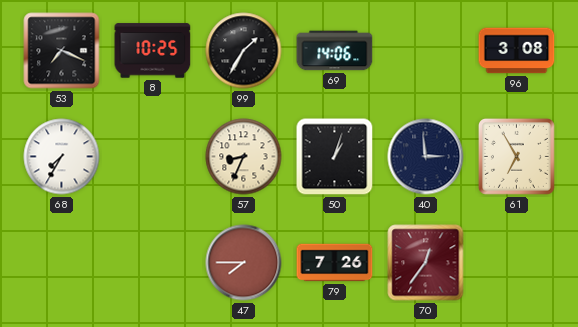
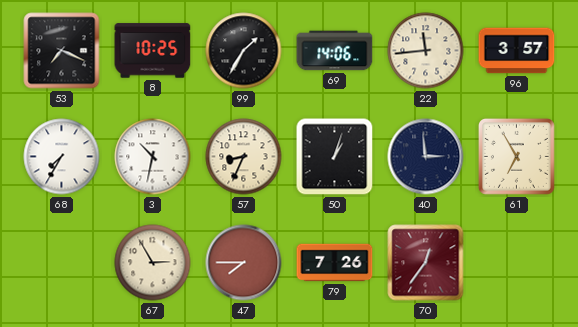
22: none -> 11:44 (426, 51)
96: 3:08 -> 3:57 (517, 51)
3: none -> 10:32 (153, 157)
67: none -> 2:55 (153, 263)
